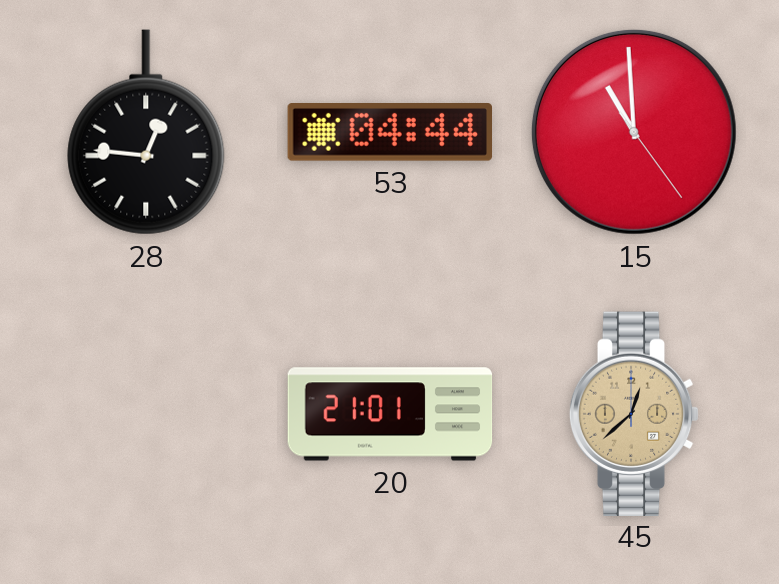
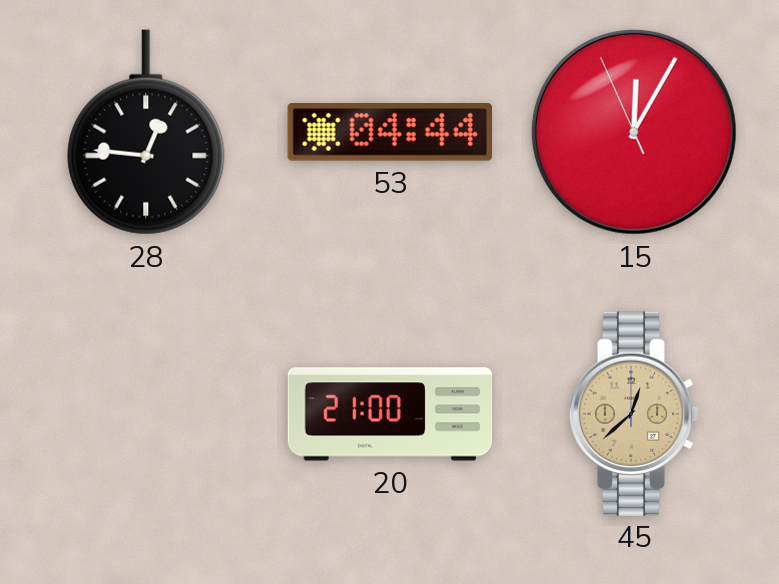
15: 10:59 -> 12:04 (634, 132)
20: 21:01 -> 21:00 (390, 414)
